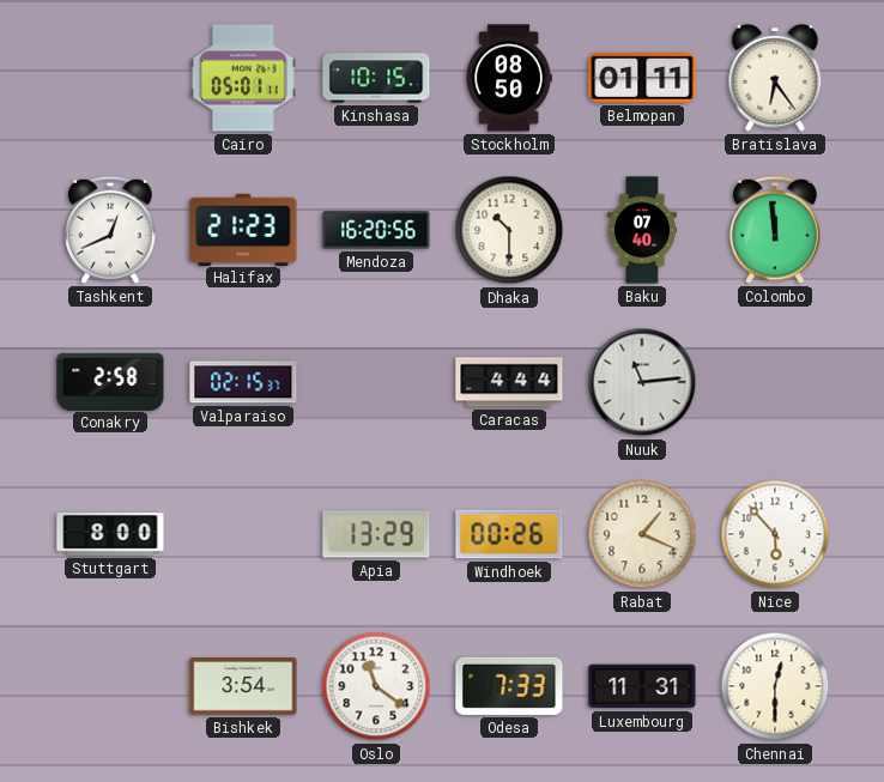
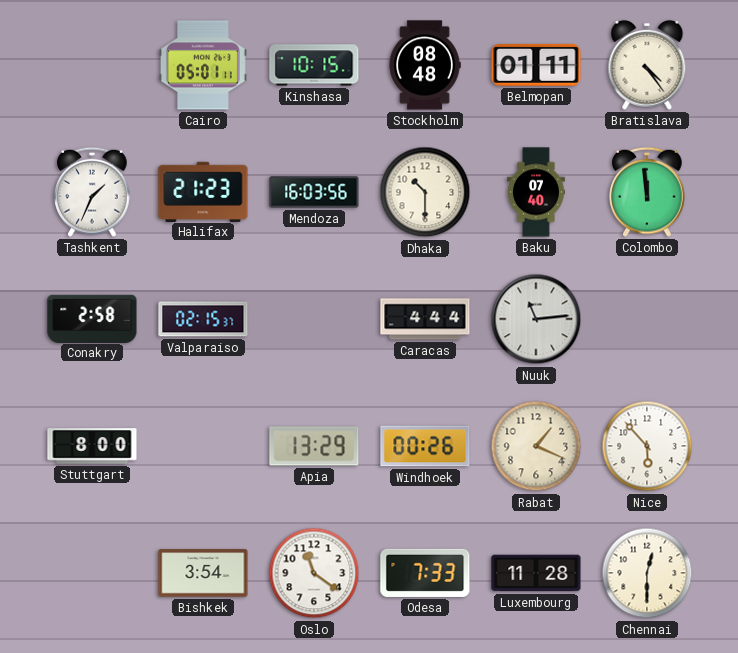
Stockholm: 08:50 -> 08:48 (425, 65)
Bratislava: 6:24 -> 4:24 (647, 65)
Tashkent: 12:41 -> 1:34 (92, 192)
Mendoza: 16:20 -> 16:03 (314, 192)
Luxembourg: 11:31 -> 11:28 (536, 573)
